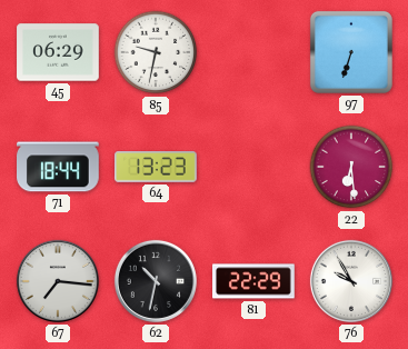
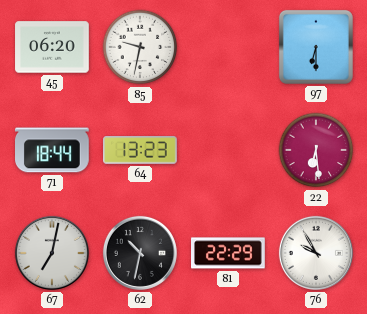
45: 06:29 -> 06:20 (52, 47)
97: 6:33 -> 6:30 (316, 47)
67: 7:16 -> 7:02 (52, 253)
